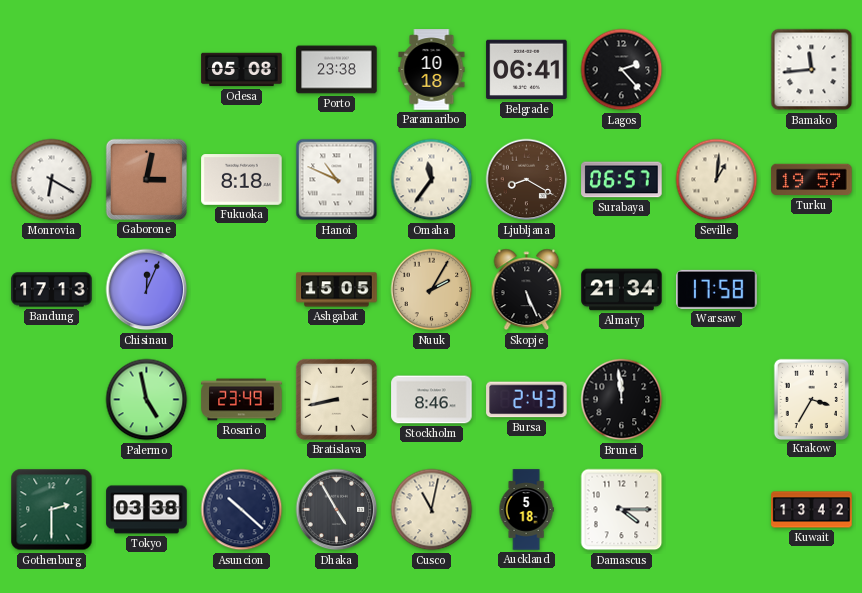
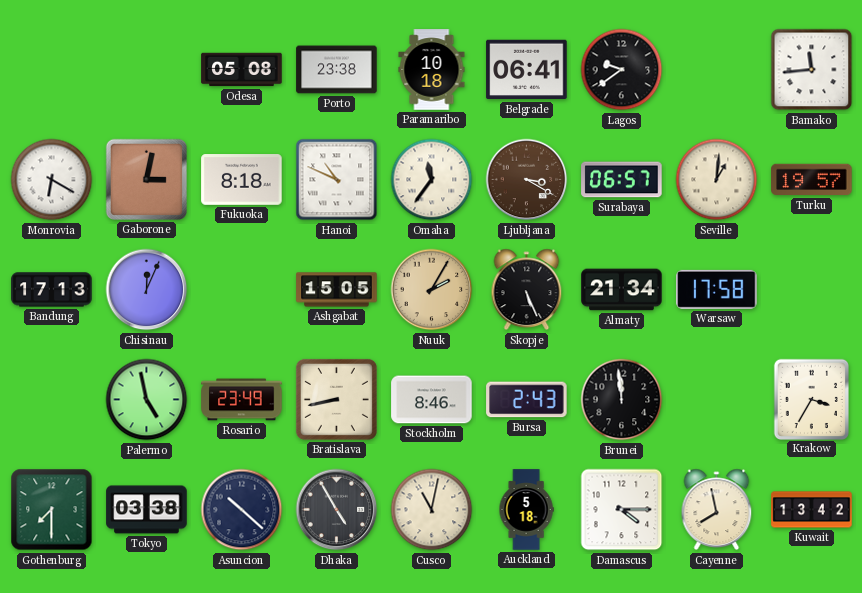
Lagos: 2:23 -> 9:39 (622, 70)
Ljubljana: 8:20 -> 3:20 (527, 180)
Gothenburg: 2:30 -> 7:30 (52, 510)
Cayenne: none -> 7:58 (717, 510)
